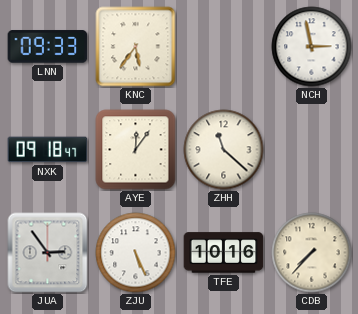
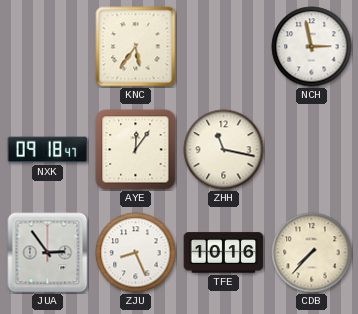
LNN: 09:33 -> none (48, 47)
ZHH: 11:22 -> 11:17 (224, 150)
ZJU: 5:26 -> 8:26 (136, 253)
